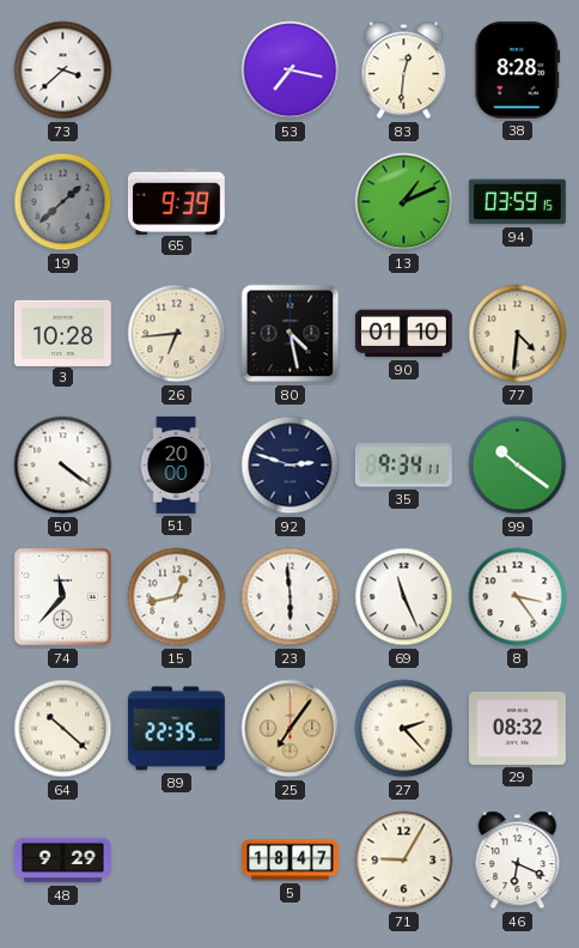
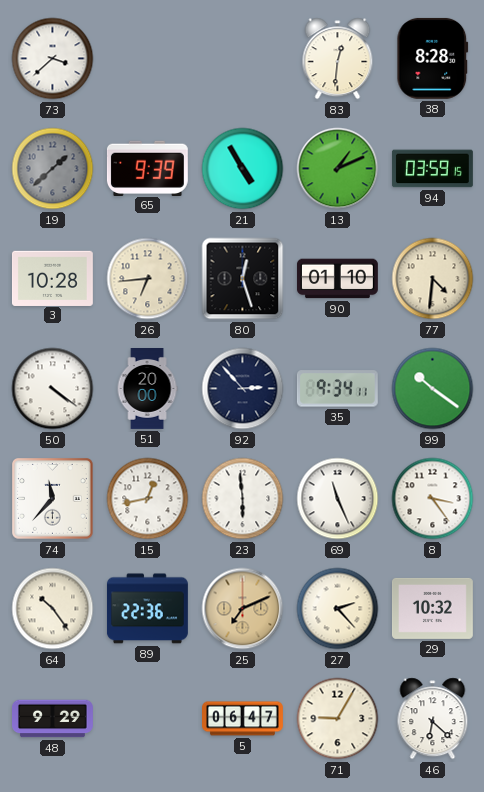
53: 7:17 -> none (291, 71)
21: none -> 4:55 (243, 169)
80: 4:28 -> 12:27 (243, 279)
92: 2:48 -> 2:53 (243, 389)
64: 10:22 -> 10:24 (53, 609)
89: 22:35 -> 22:36 (147, 609)
25: 7:06 -> 7:11 (243, 609)
29: 08:32 -> 10:32 (432, 608)
5: 18:47 -> 06:47 (243, 719)
46: 6:19 -> 6:22 (433, 719)
